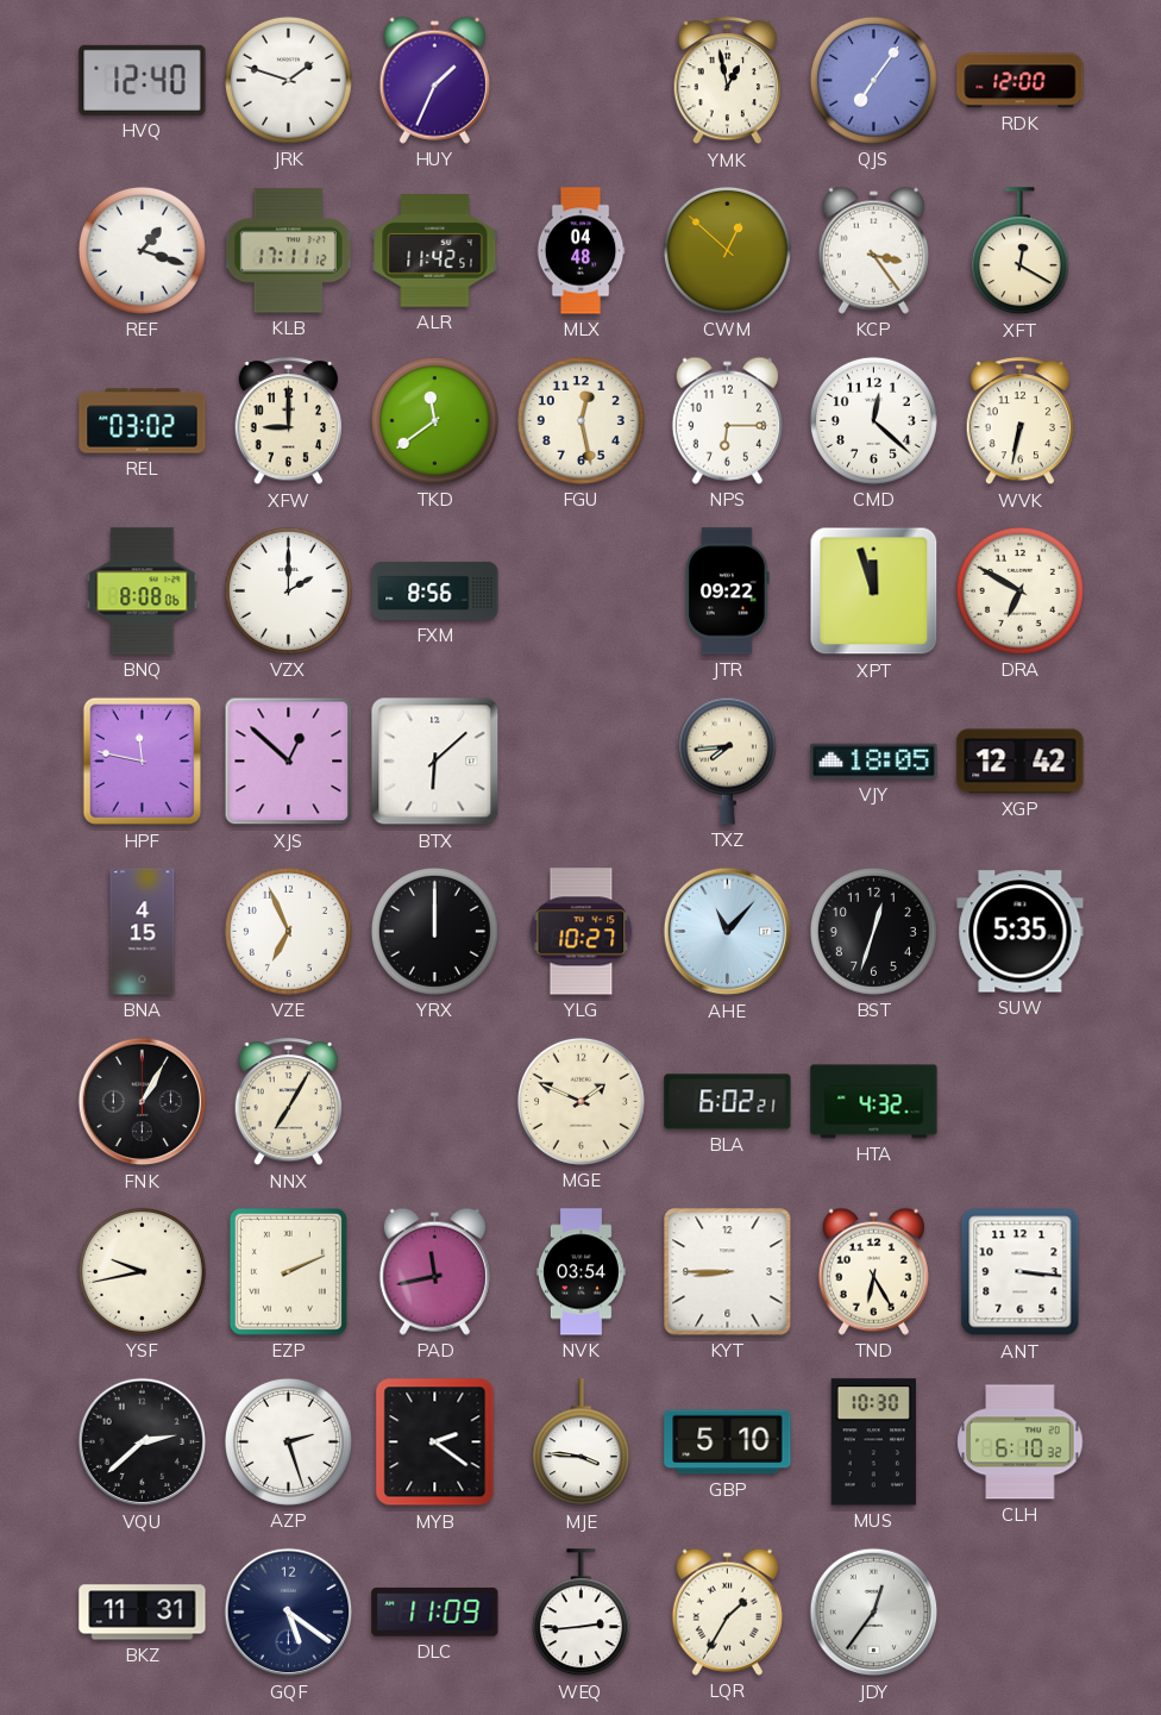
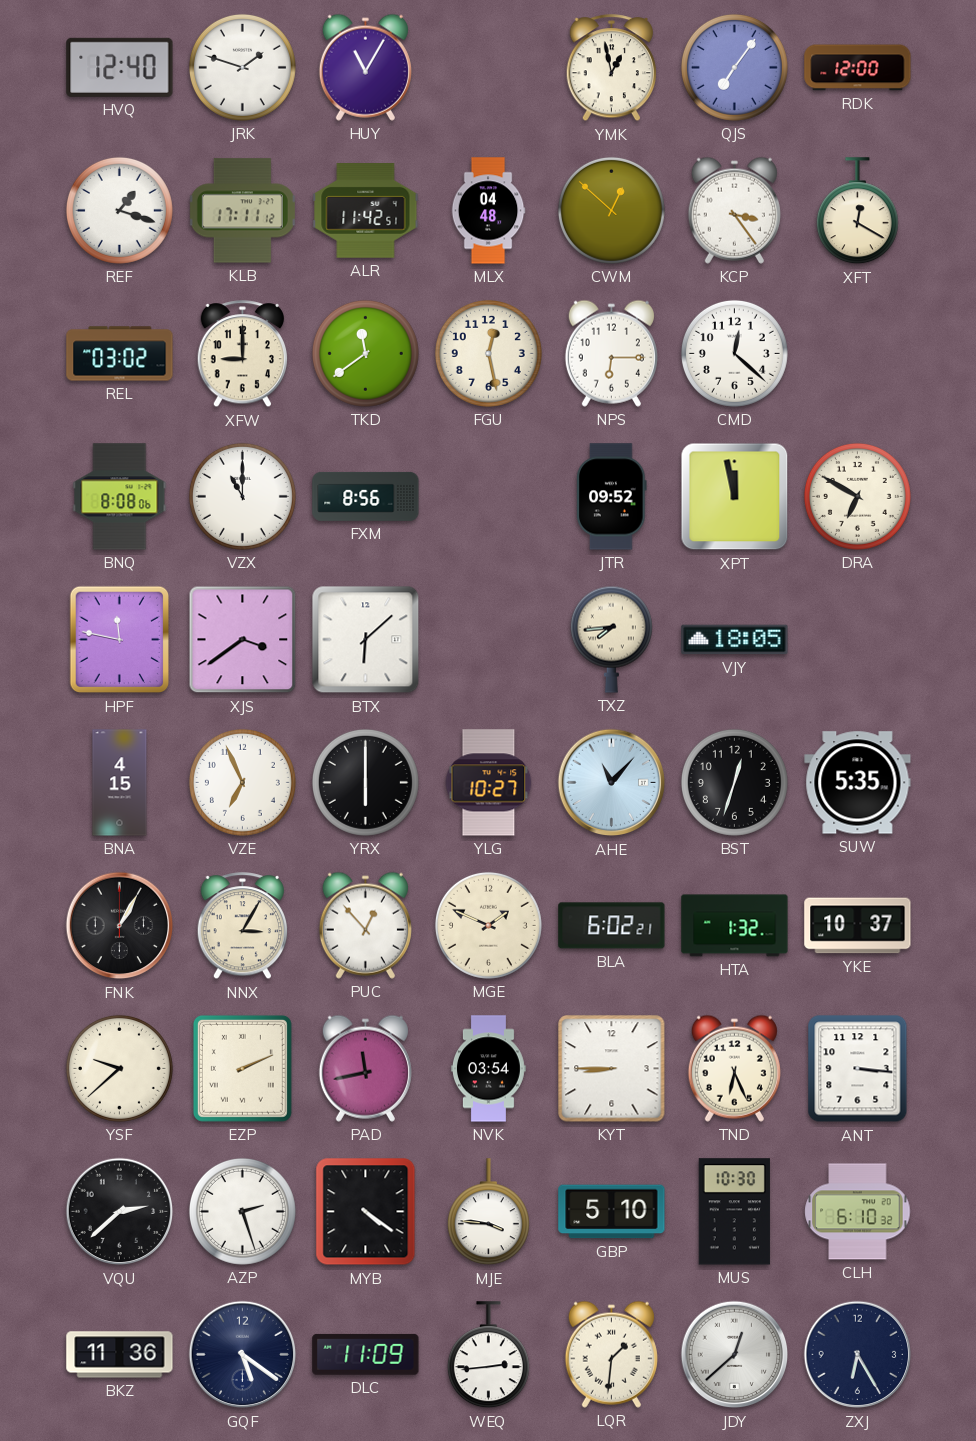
HUY: 1:34 -> 11:05 (365, 67)
WVK: 6:32 -> none (1019, 421)
VZX: 2:00 -> 11:00 (242, 496)
JTR: 09:22 -> 09:52 (612, 497)
XPT: 11:57 -> 11:58 (735, 497)
XJS: 12:52 -> 3:39 (243, 640)
XGP: 12:42 -> none (1021, 762)
YRX: 12:00 -> 6:00 (365, 782)
NNX: 7:05 -> 3:05 (242, 926)
PUC: none -> 12:53 (365, 925)
HTA: 4:32 -> 1:32 (735, 926)
YKE: none -> 10:37 (858, 926)
YSF: 9:43 -> 9:38 (119, 1068)
TND: 6:25 -> 6:26 (734, 1068)
MYB: 2:21 -> 4:21 (366, 1212)
BKZ: 11:31 -> 11:36 (120, 1355)
LQR: 1:35 -> 1:31 (611, 1354)
JDY: 12:36 -> 12:38 (735, 1355)
ZXJ: none -> 6:25 (858, 1355)
